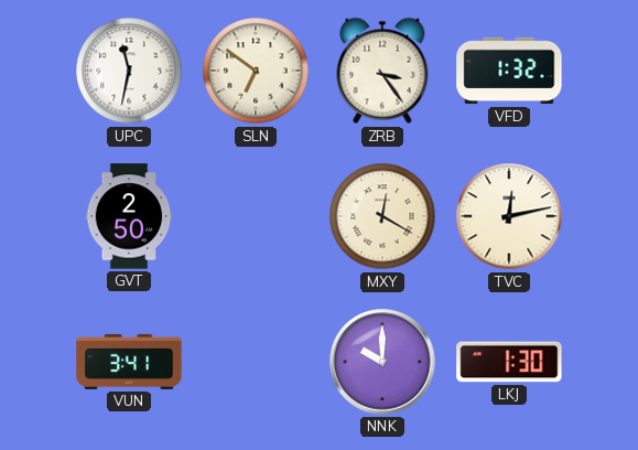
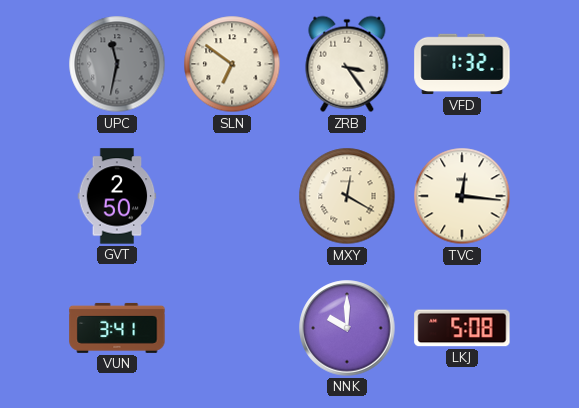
UPC dial: white -> grey (117, 64)
TVC: 12:13 -> 12:16 (462, 196)
LKJ: 1:30 -> 5:08 (462, 328)
